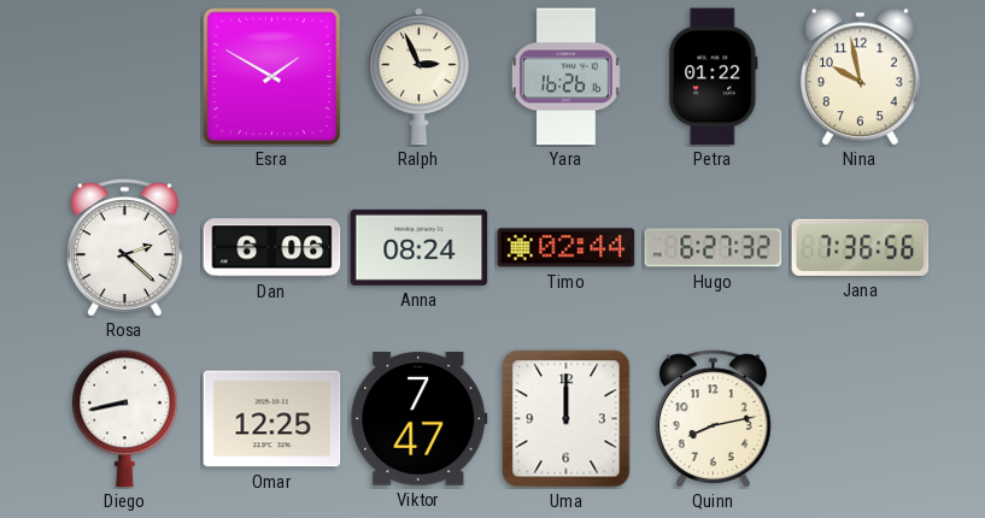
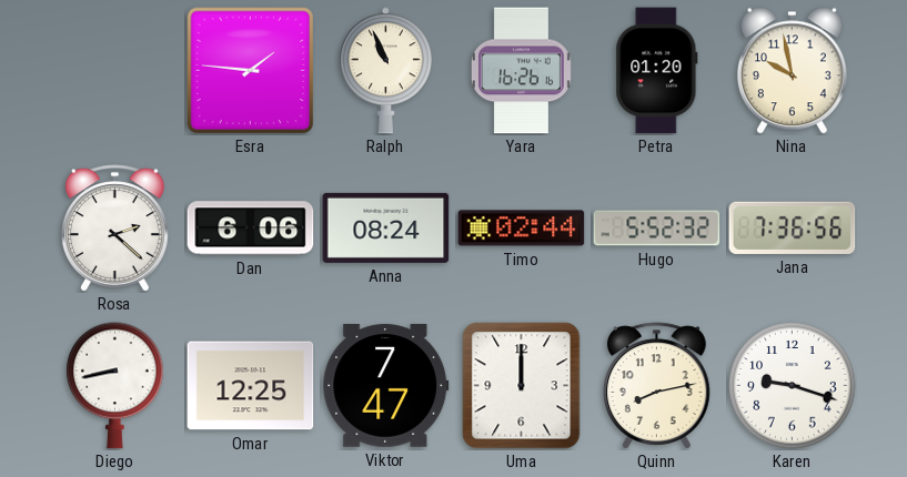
Esra: 1:50 -> 1:46 (250, 70)
Ralph: 2:56 -> 10:56 (385, 71)
Petra: 01:22 -> 01:20 (657, 71)
Hugo: 6:27 -> 5:52 (657, 229)
Karen: none -> 9:18 (793, 386)
